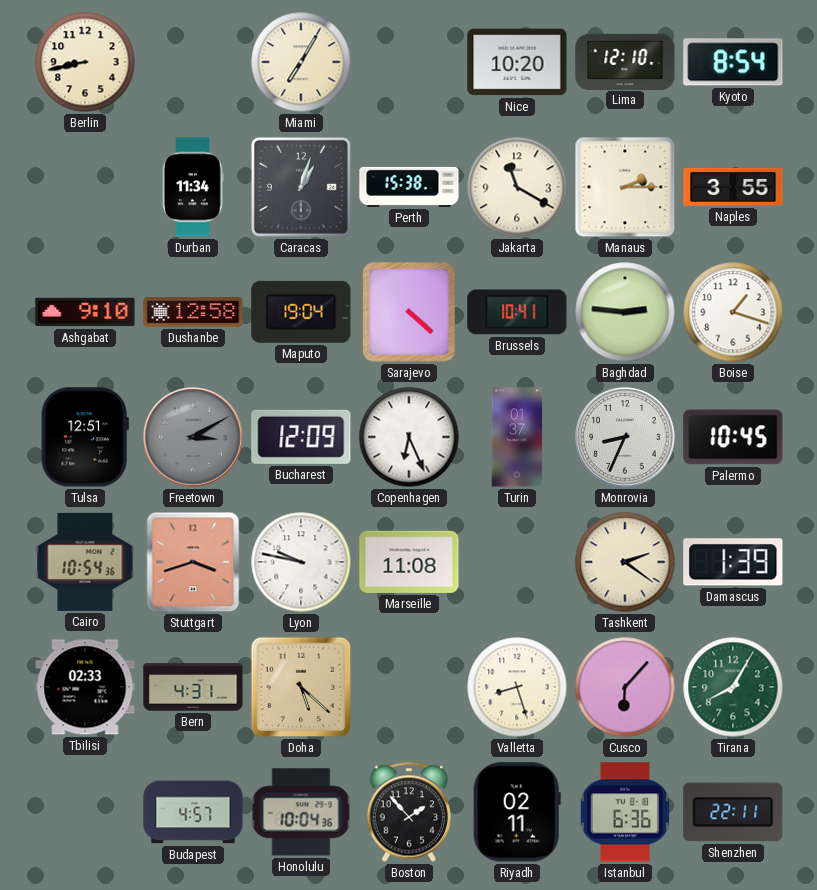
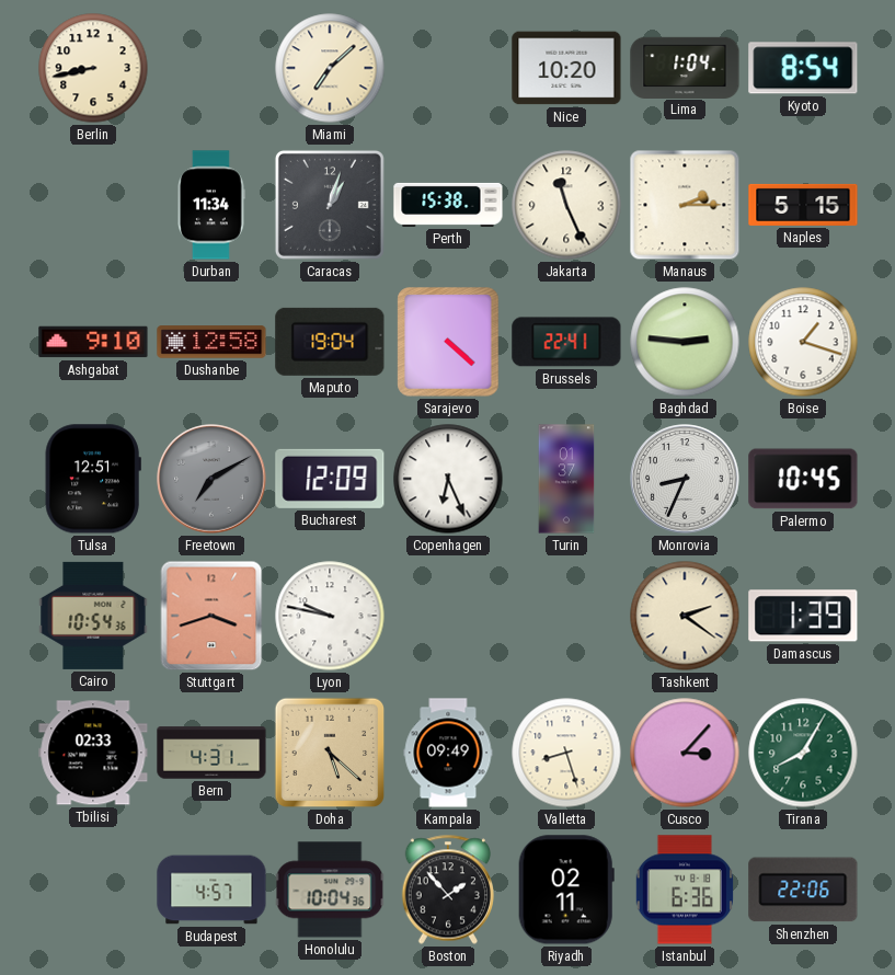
Miami: 7:05 -> 7:08 (330, 68)
Lima: 12:10 -> 1:04 (685, 67)
Jakarta: 11:20 -> 11:26 (566, 205)
Naples: 3:55 -> 5:15 (803, 205)
Brussels: 10:41 -> 22:41 (566, 342)
Freetown: 3:10 -> 7:10 (211, 479)
Marseille: 11:08 -> none (409, 562)
Kampala: none -> 09:49 (448, 753)
Cusco: 6:07 -> 3:07 (685, 753)
Shenzhen: 22:11 -> 22:06 (803, 890)
